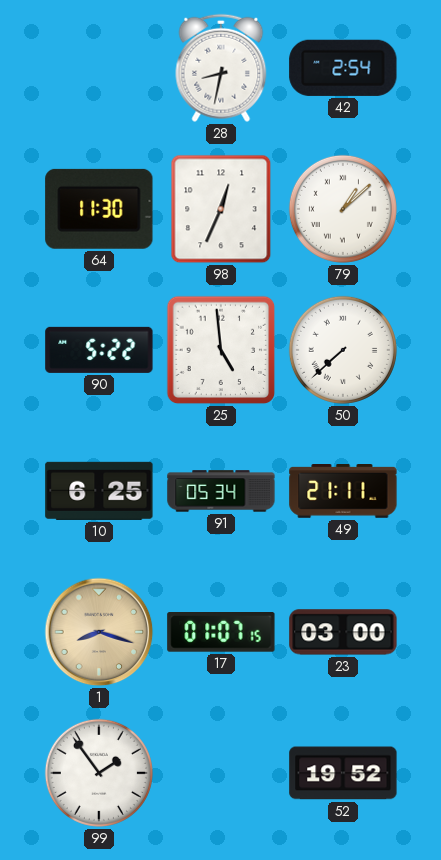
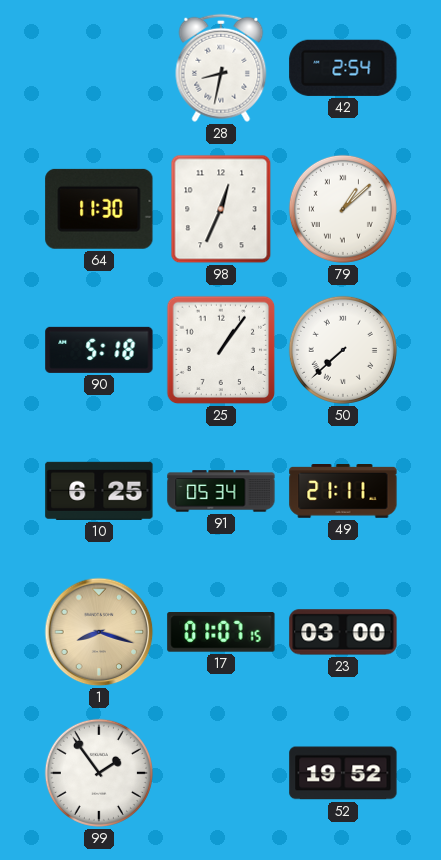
90: 5:22 -> 5:18 (99, 350)
25: 4:59 -> 1:06 (221, 350)
